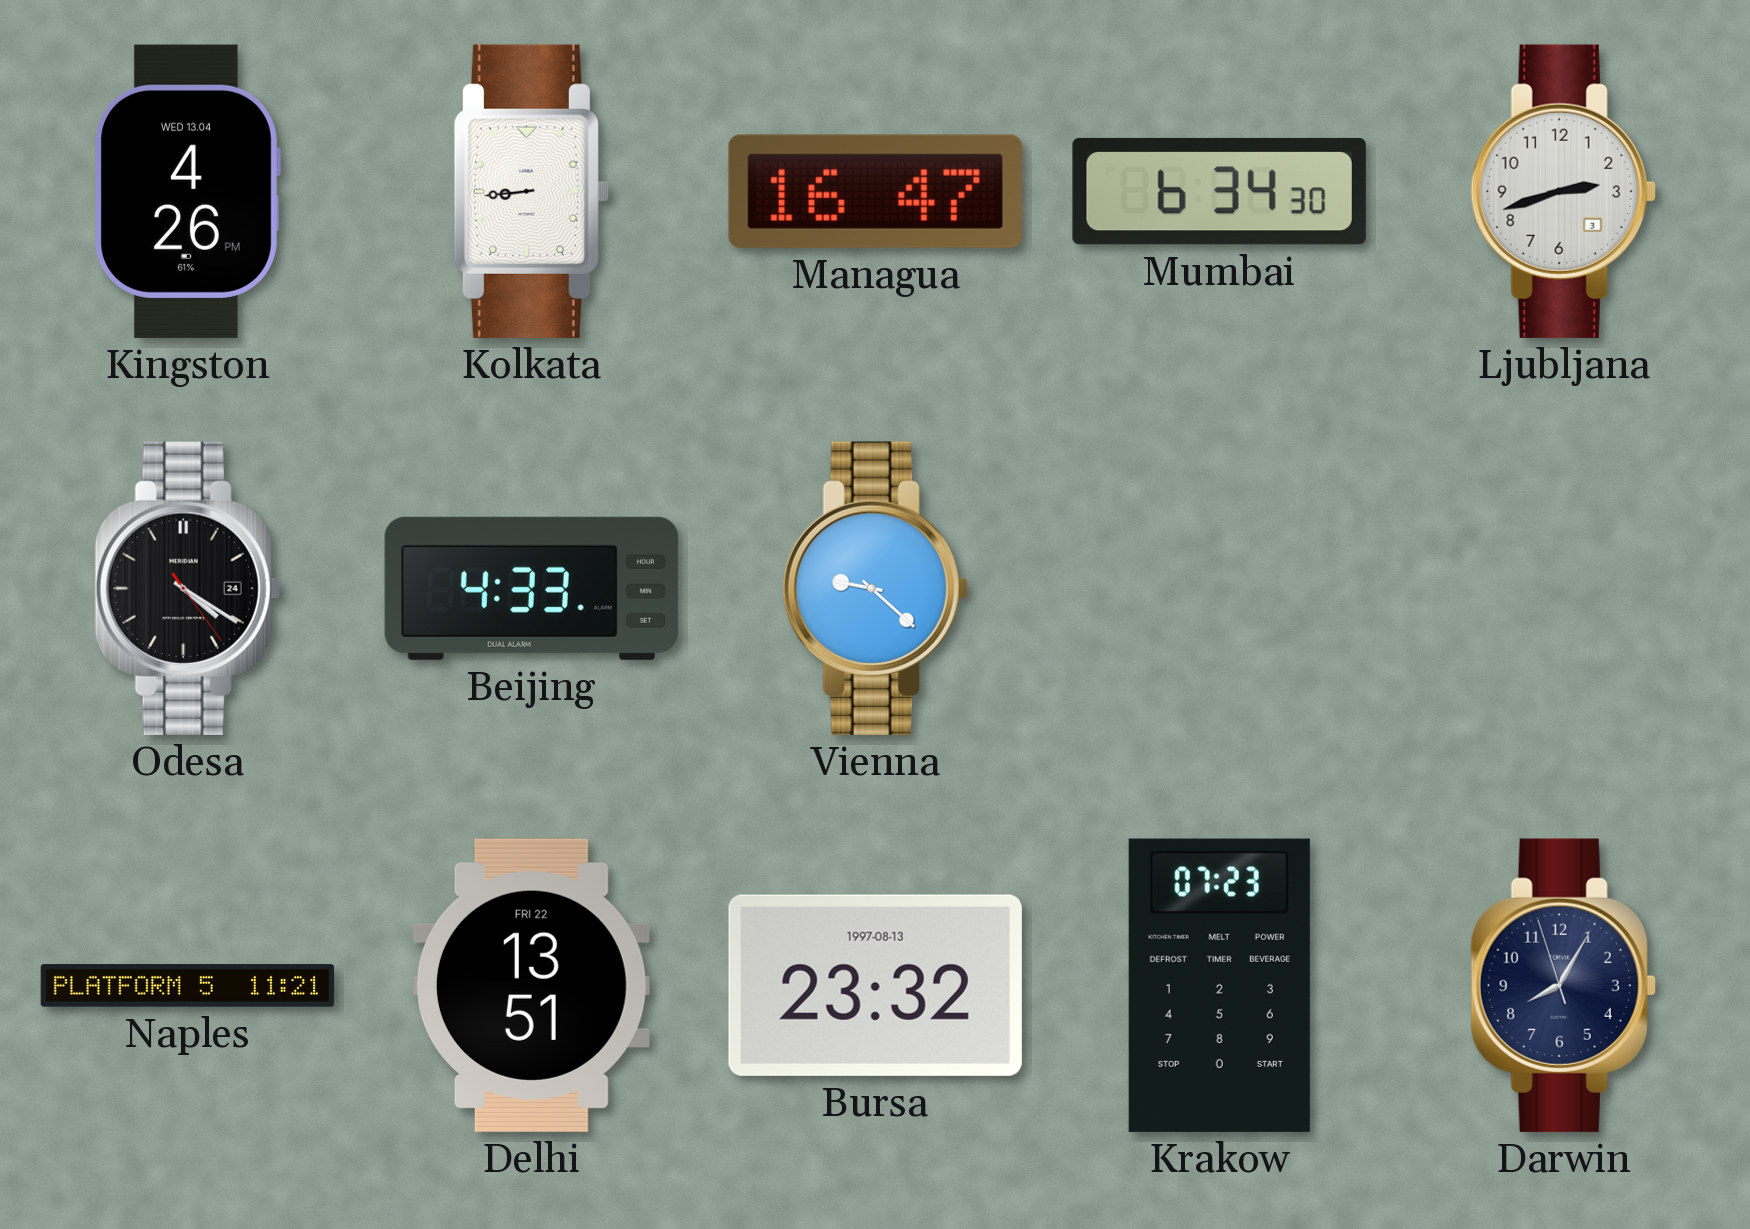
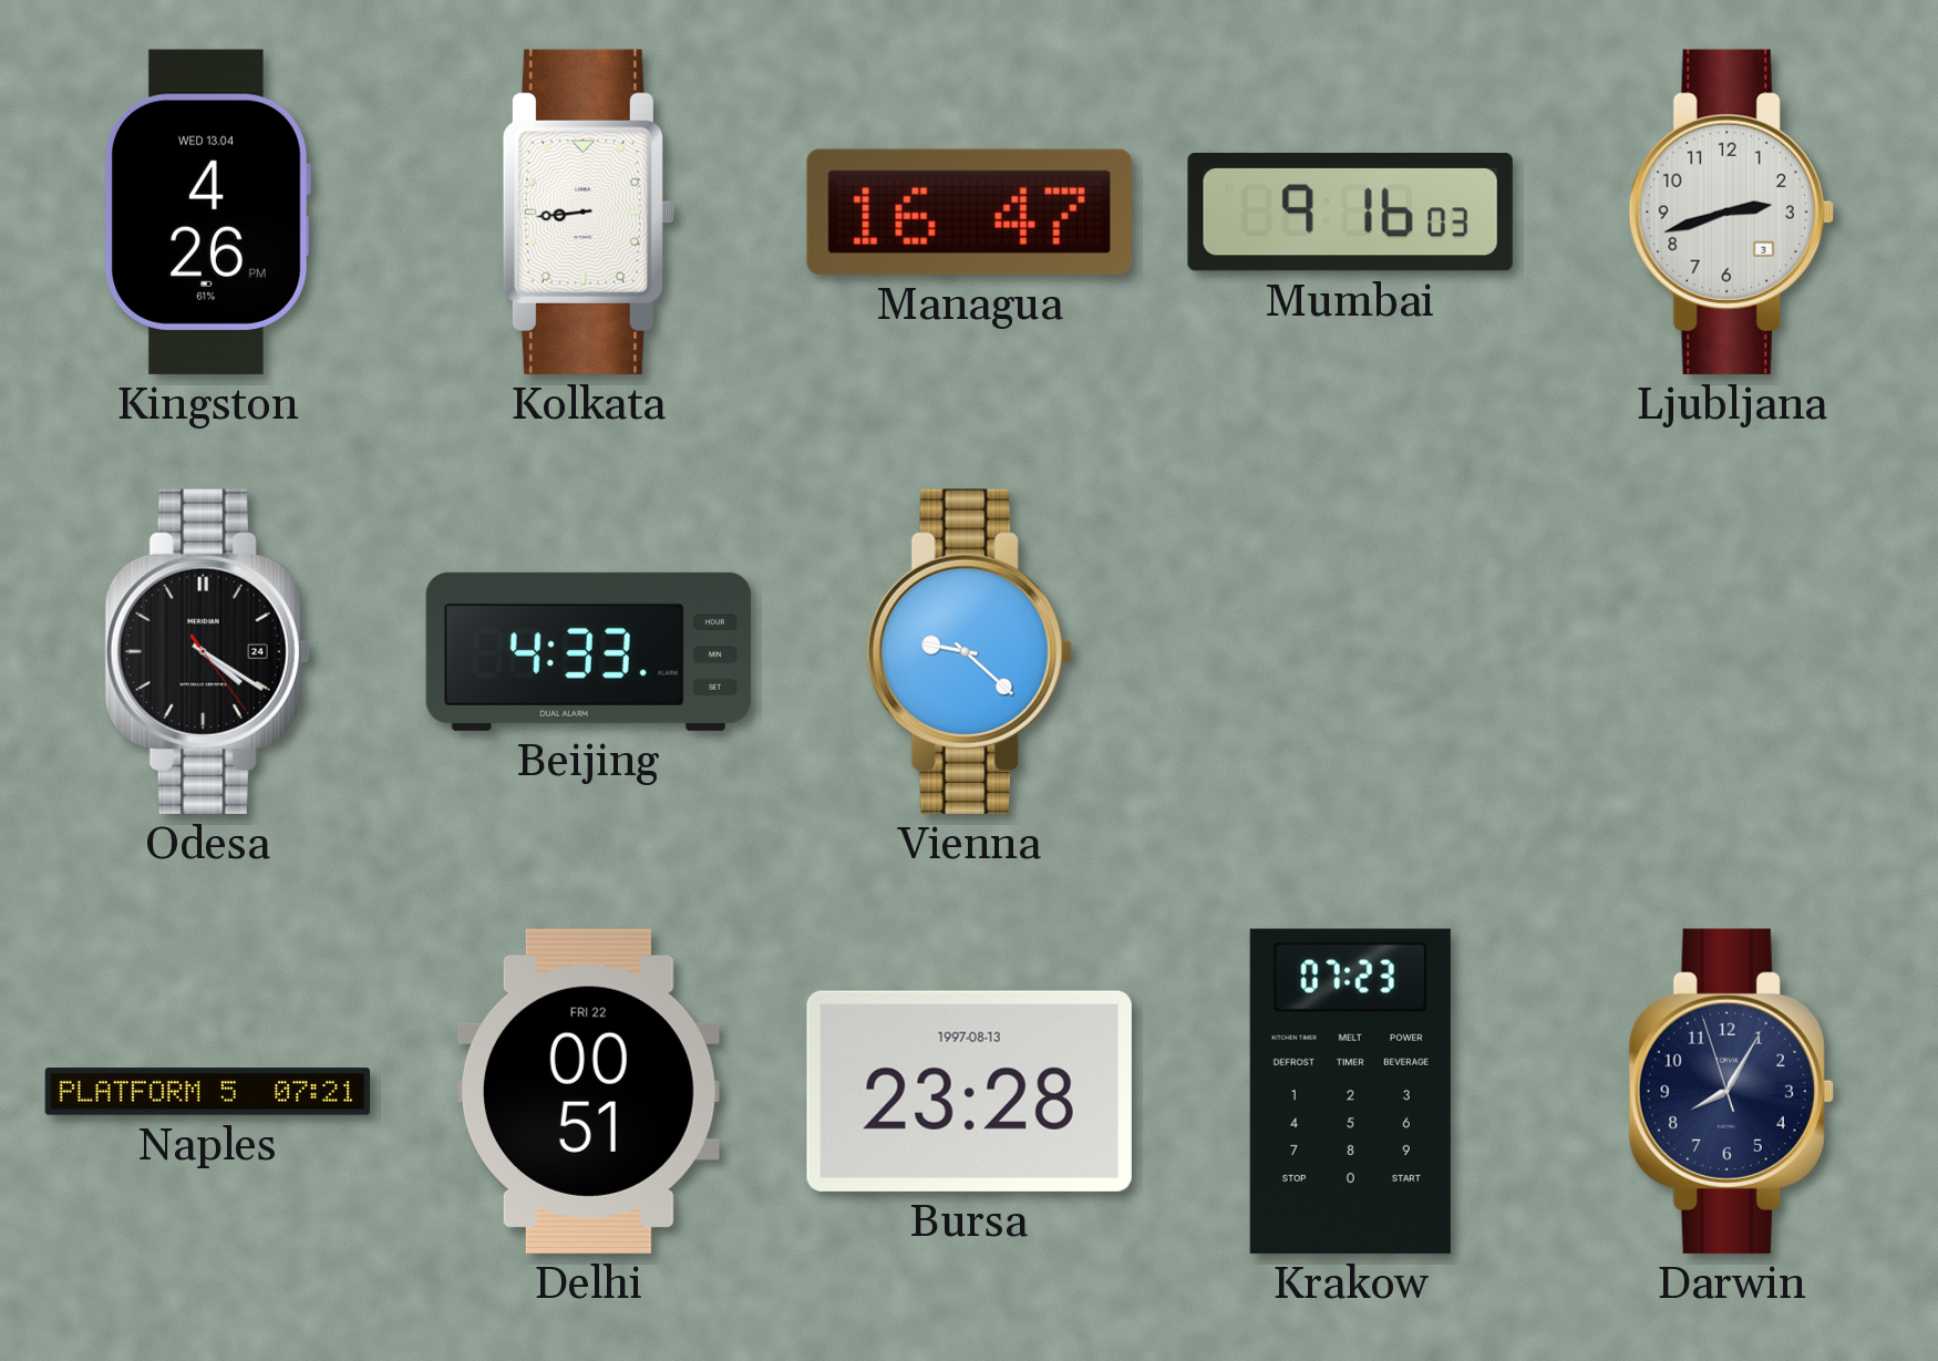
Mumbai: 6:34 -> 9:16 (1350, 212)
Naples: 11:21 -> 07:21 (208, 1092)
Delhi: 13:51 -> 00:51 (588, 1091)
Bursa: 23:32 -> 23:28 (969, 1091)
